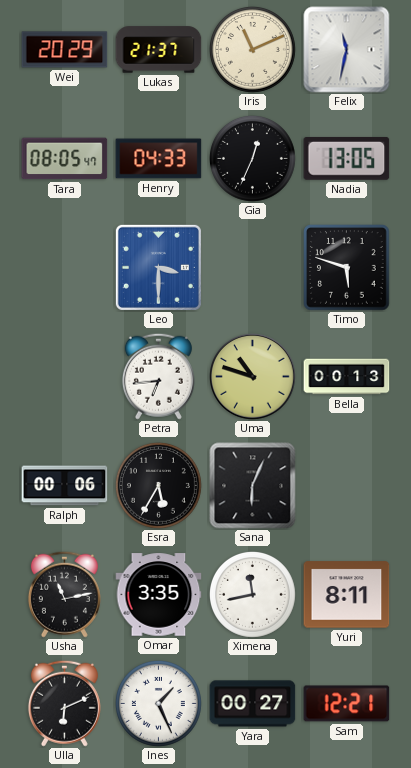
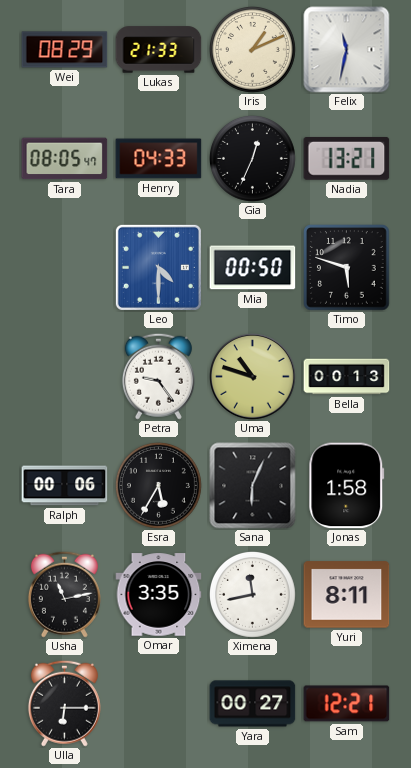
Wei: 20:29 -> 08:29 (65, 50)
Lukas: 21:37 -> 21:33 (159, 50)
Iris: 11:11 -> 1:11 (252, 49)
Nadia: 13:05 -> 13:21 (347, 158)
Leo: 3:30 -> 4:30 (158, 267)
Mia: none -> 00:50 (253, 268)
Petra: 6:44 -> 9:24 (158, 376)
Jonas: none -> 1:58 (347, 486)
Ulla: 6:11 -> 6:15 (64, 703)
Ines: 1:26 -> none (158, 703)
